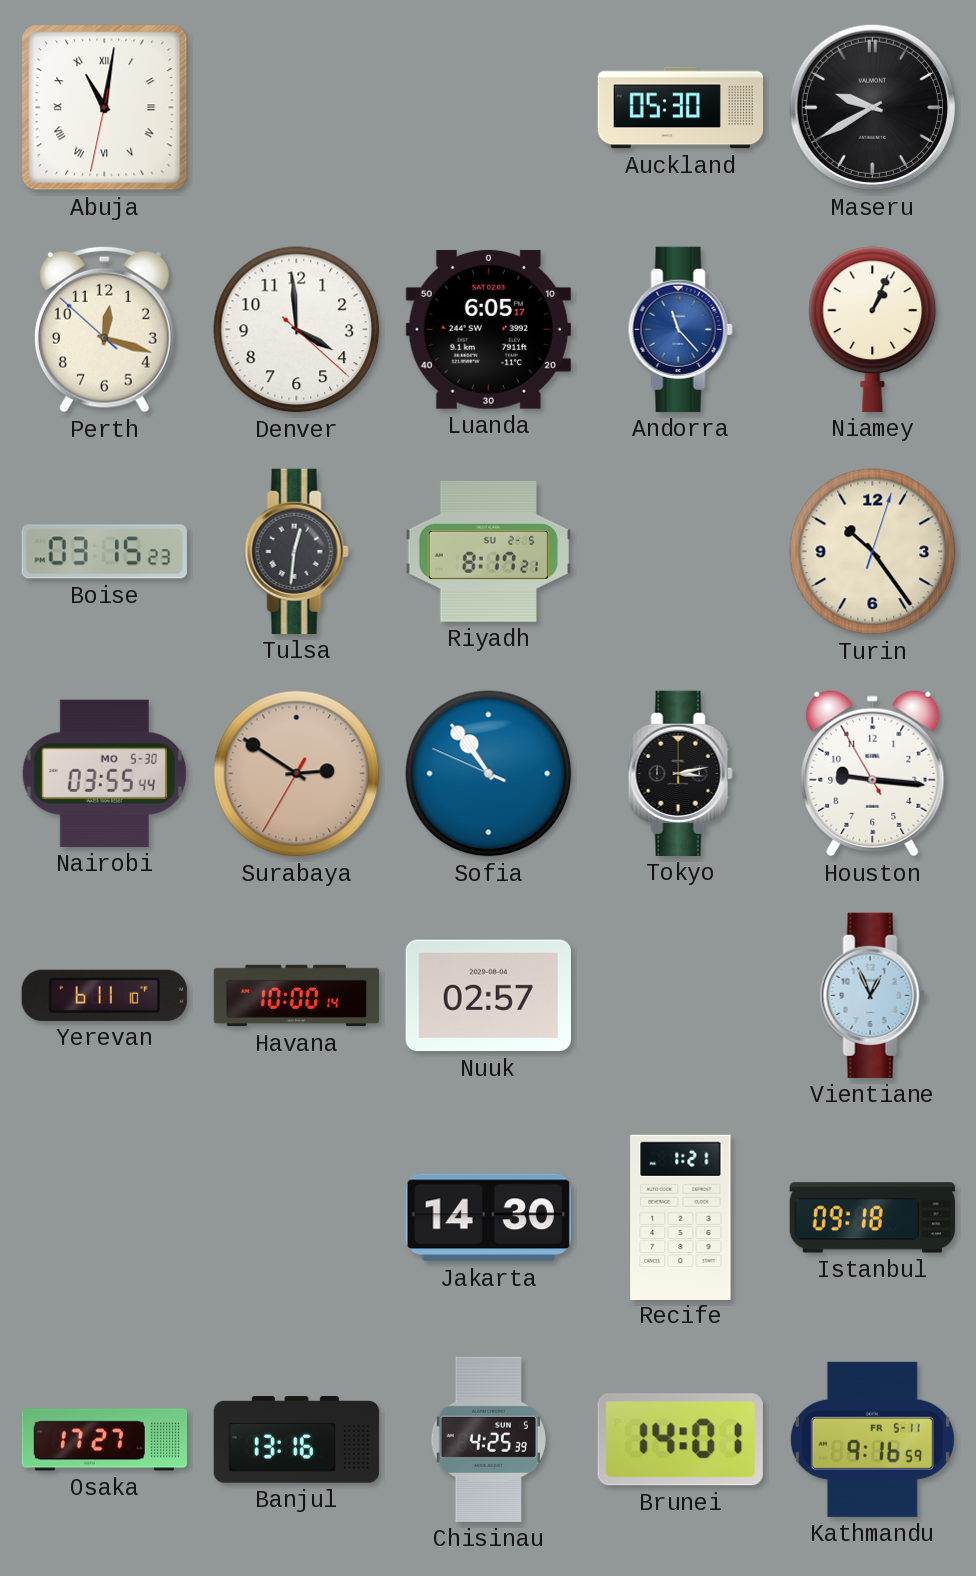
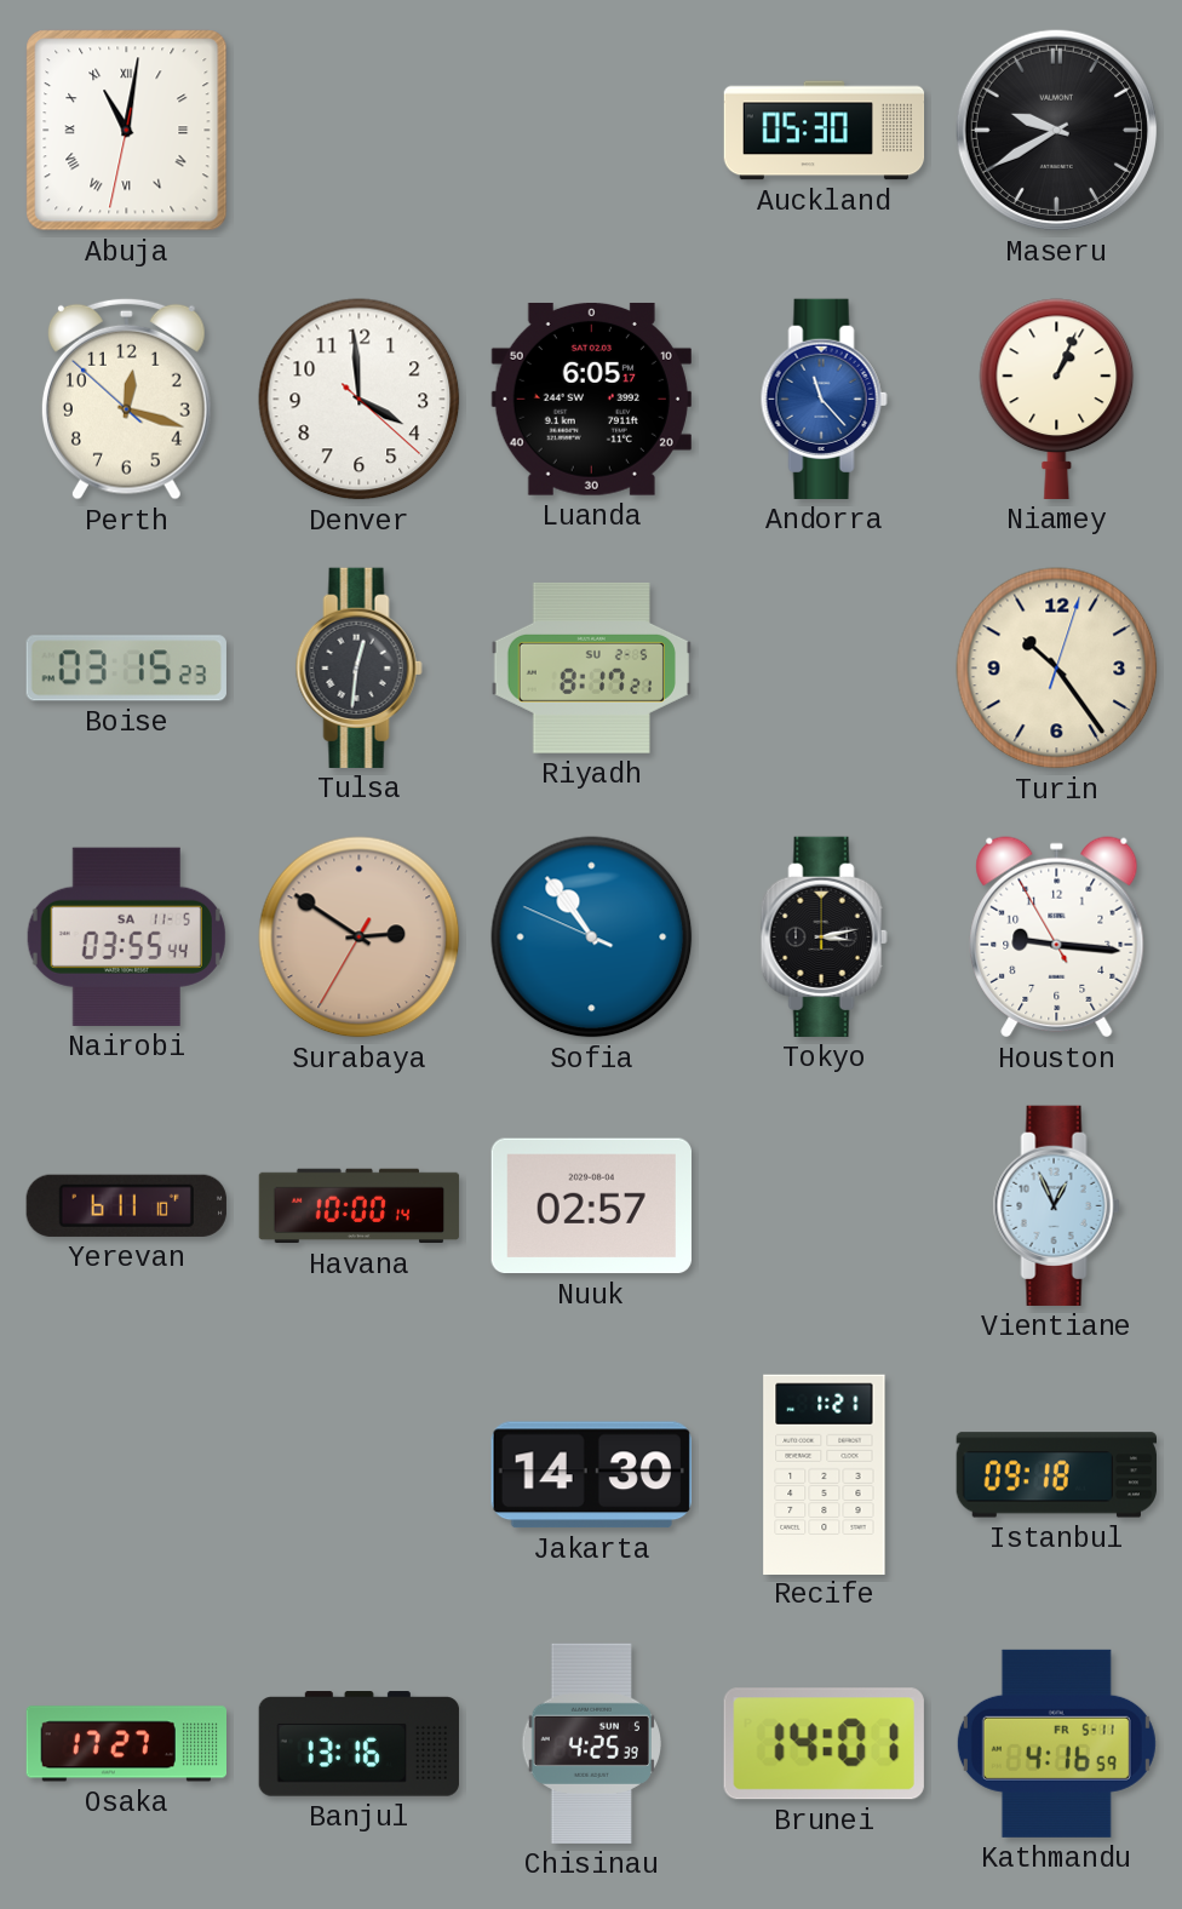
Nairobi date: MO 5-30 -> SA 11-5 (126, 936)
Kathmandu: 9:16 -> 4:16 (1056, 1743)
